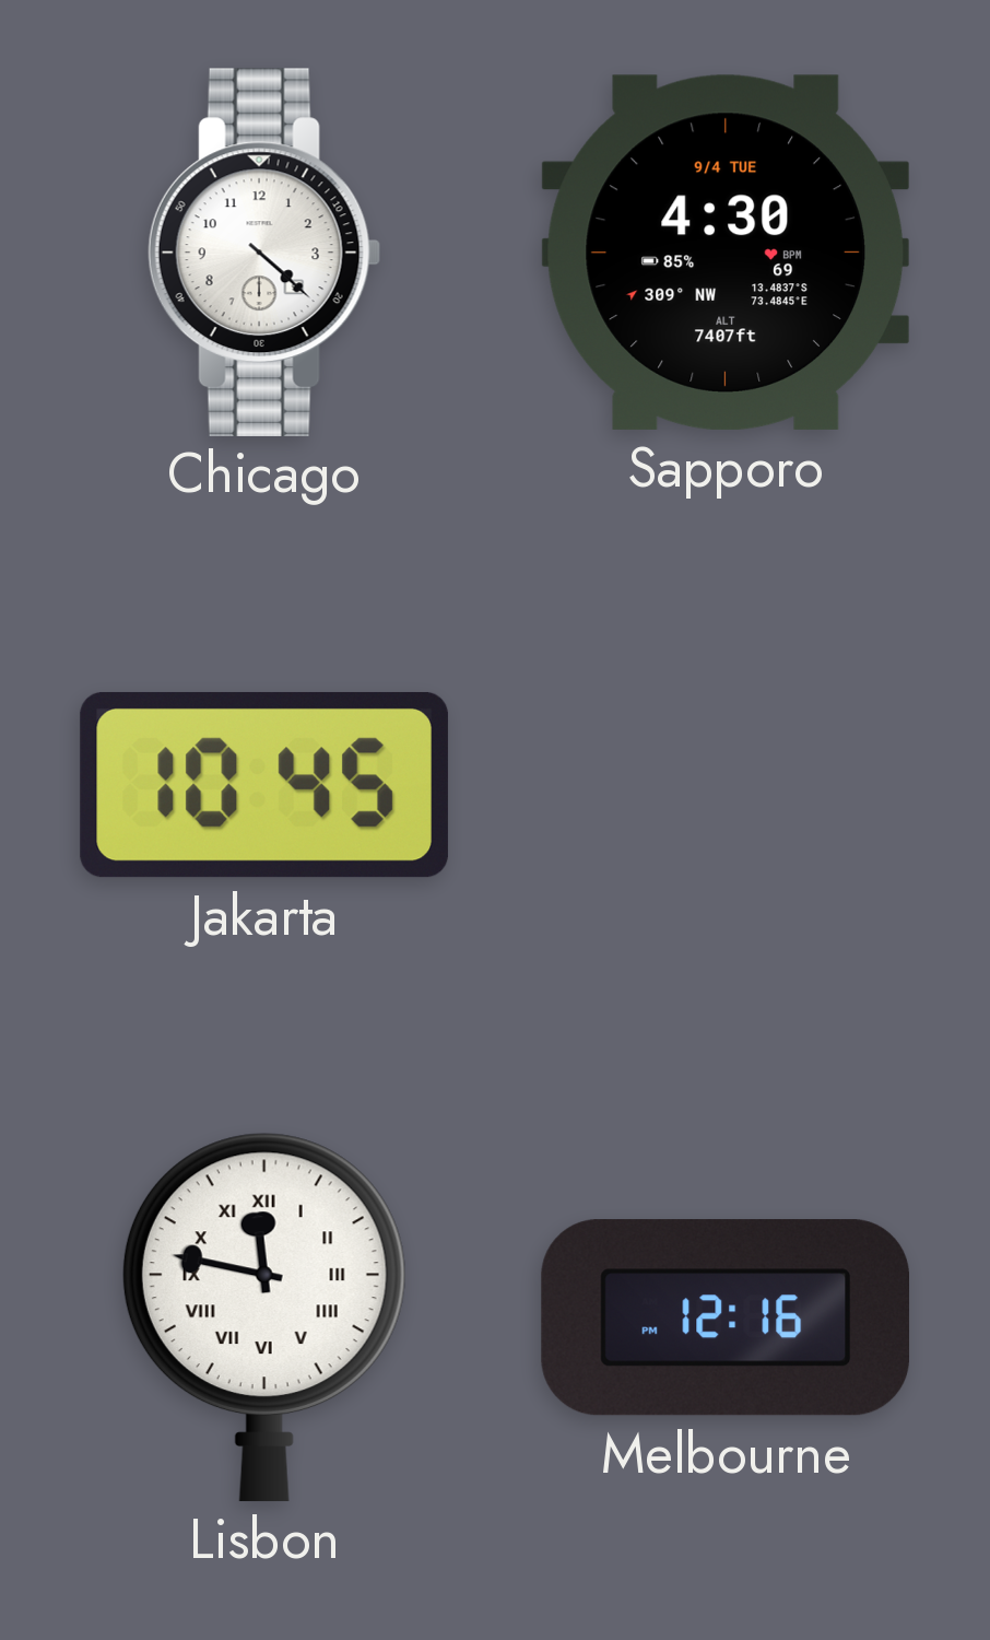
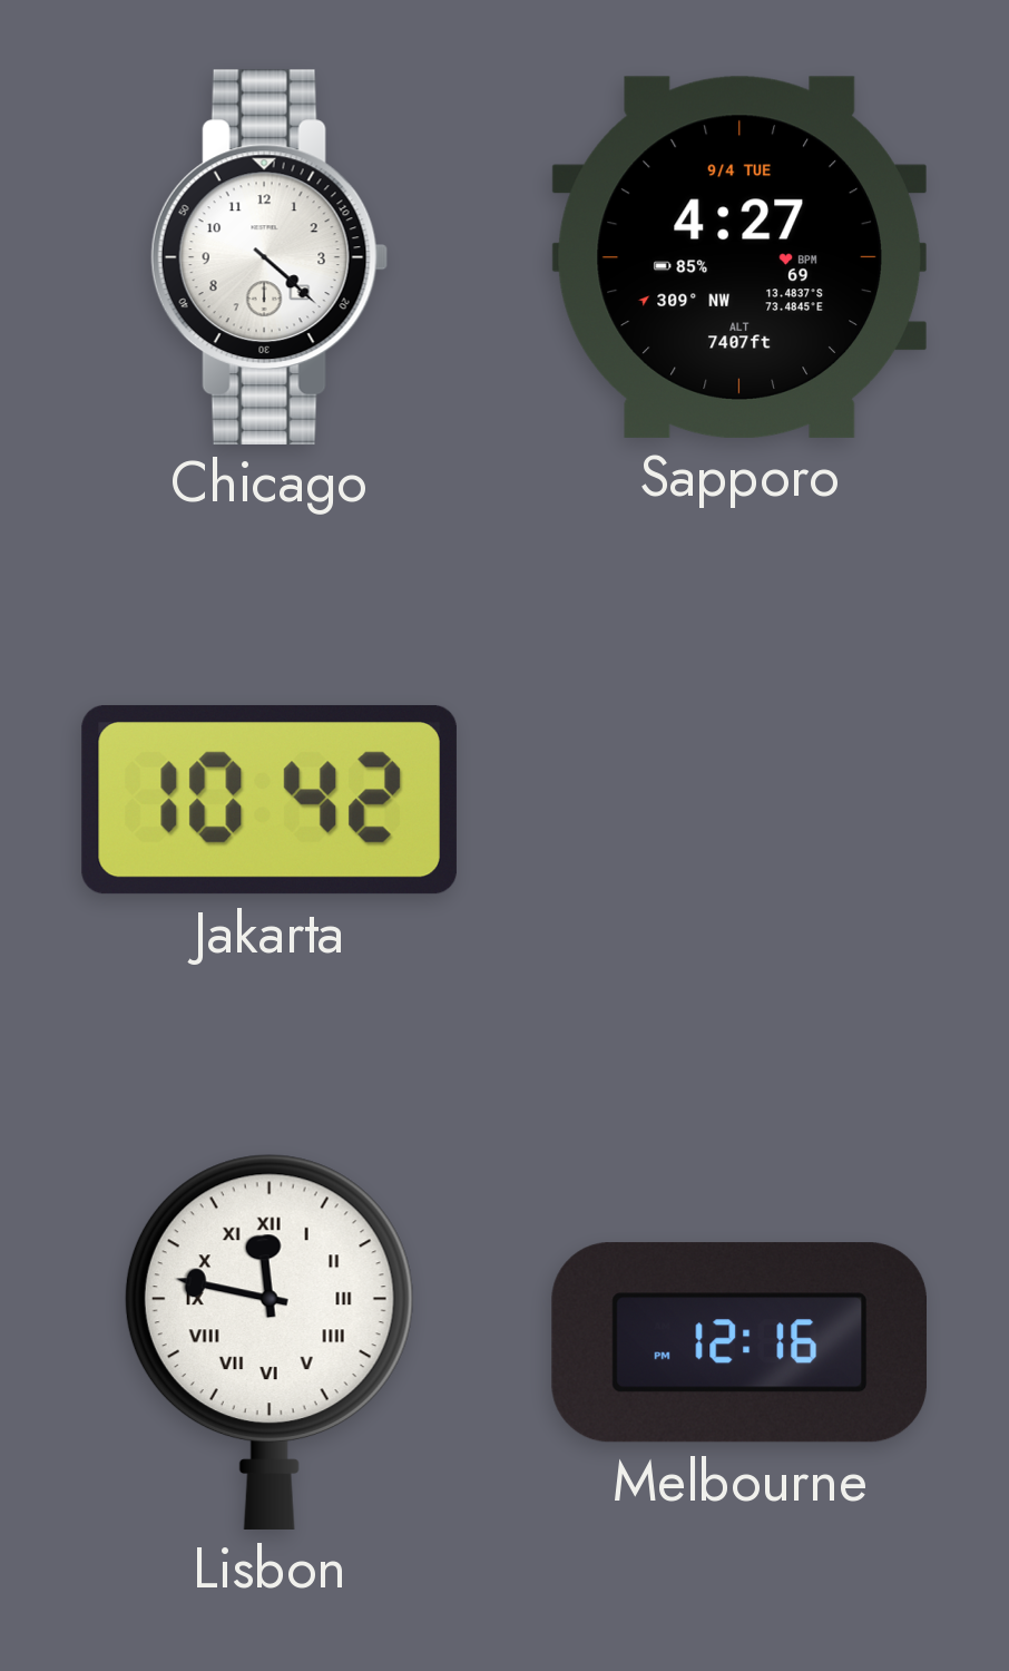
Sapporo: 4:30 -> 4:27 (739, 257)
Jakarta: 10:45 -> 10:42 (270, 800)
